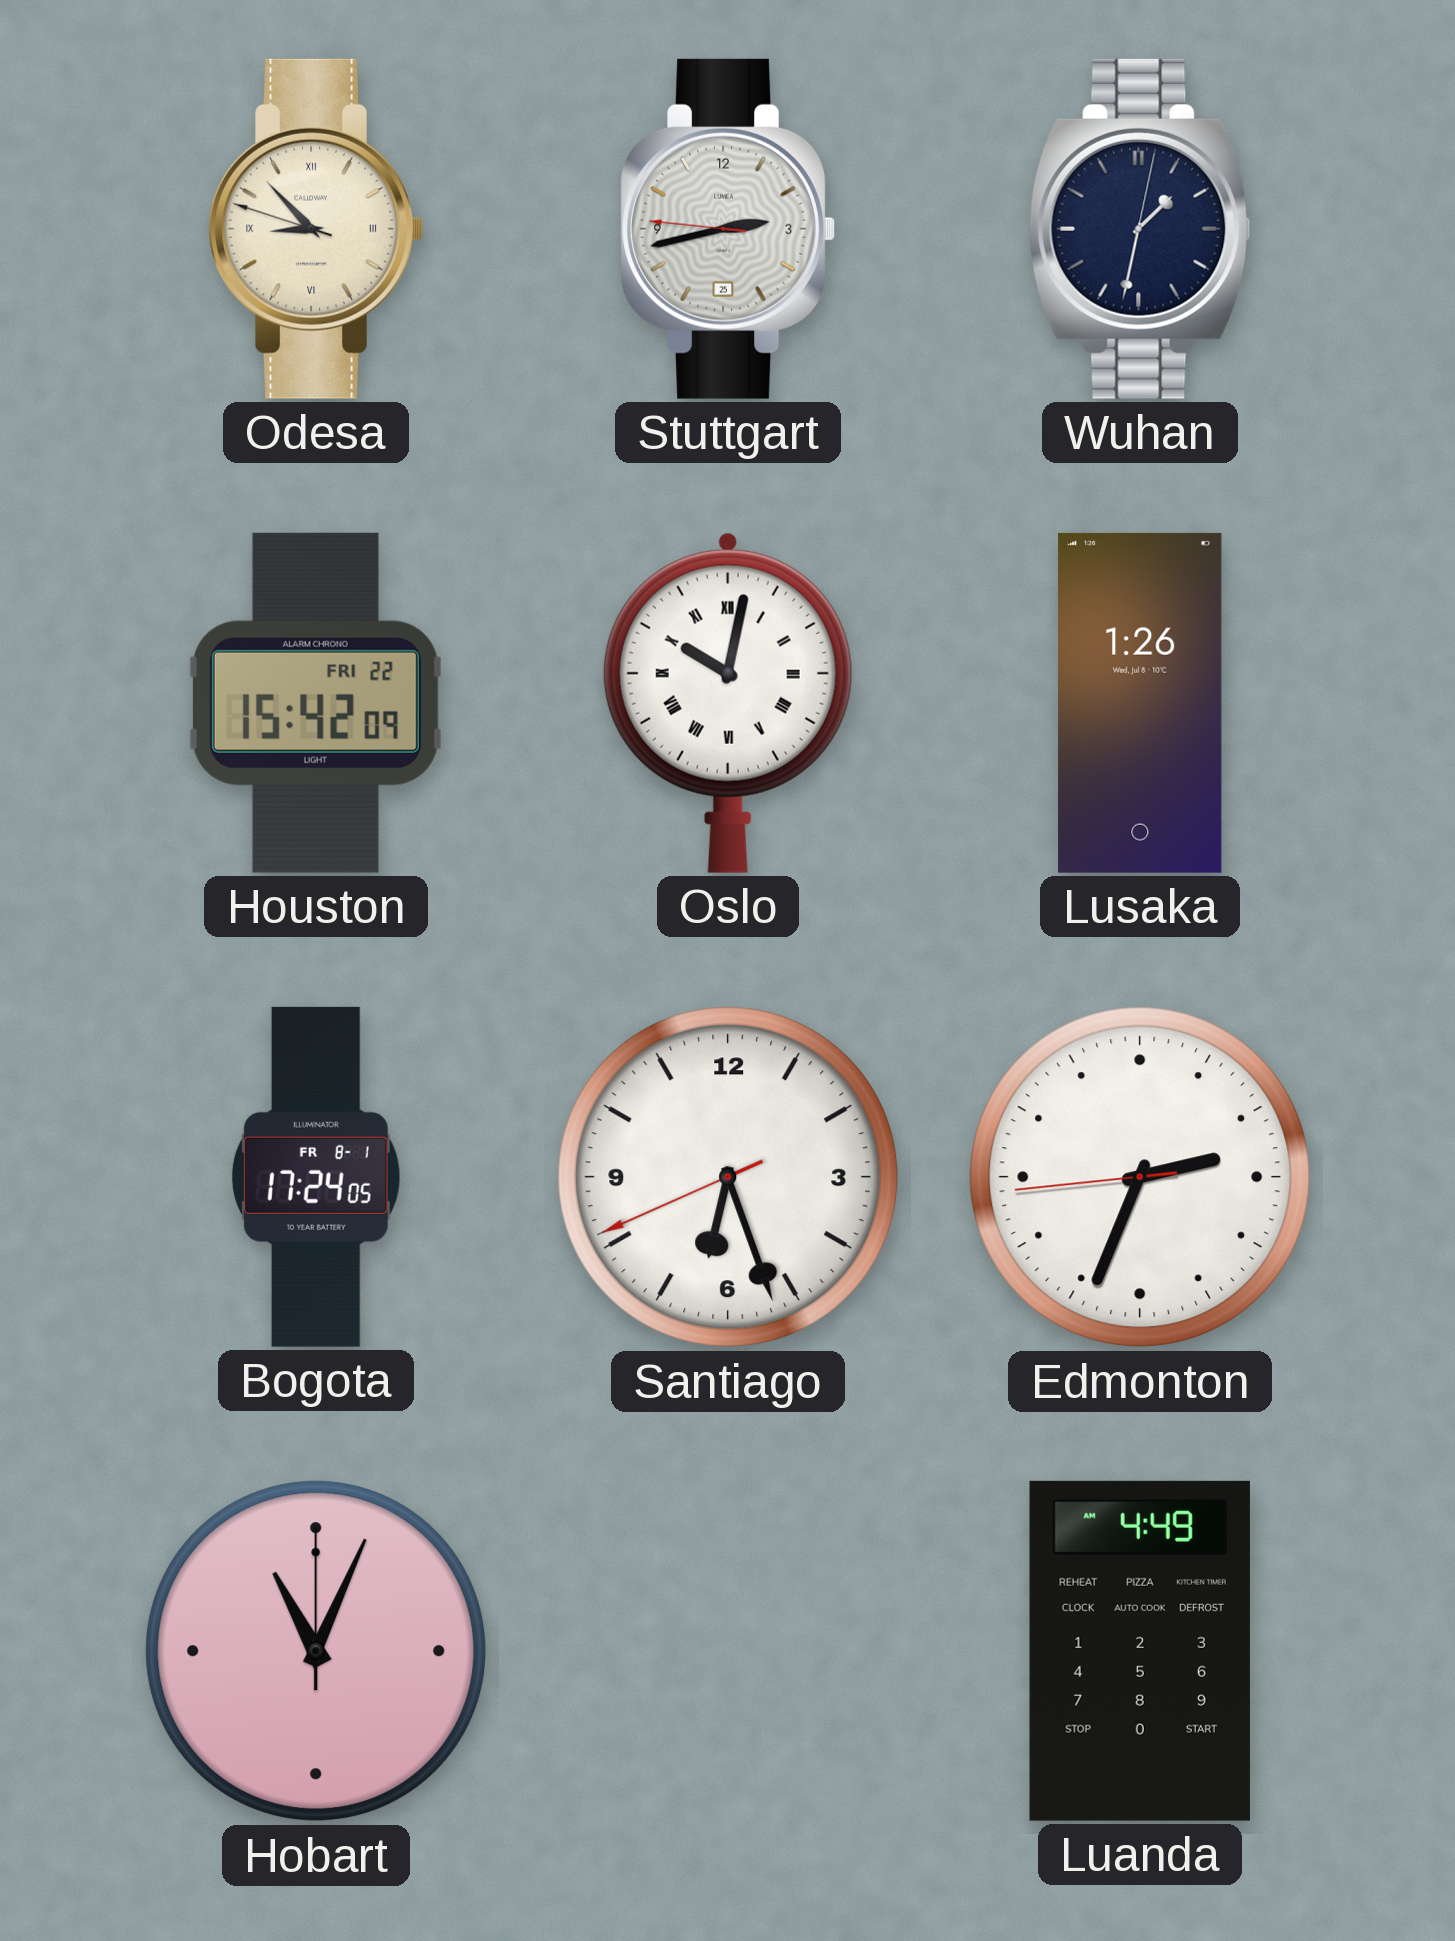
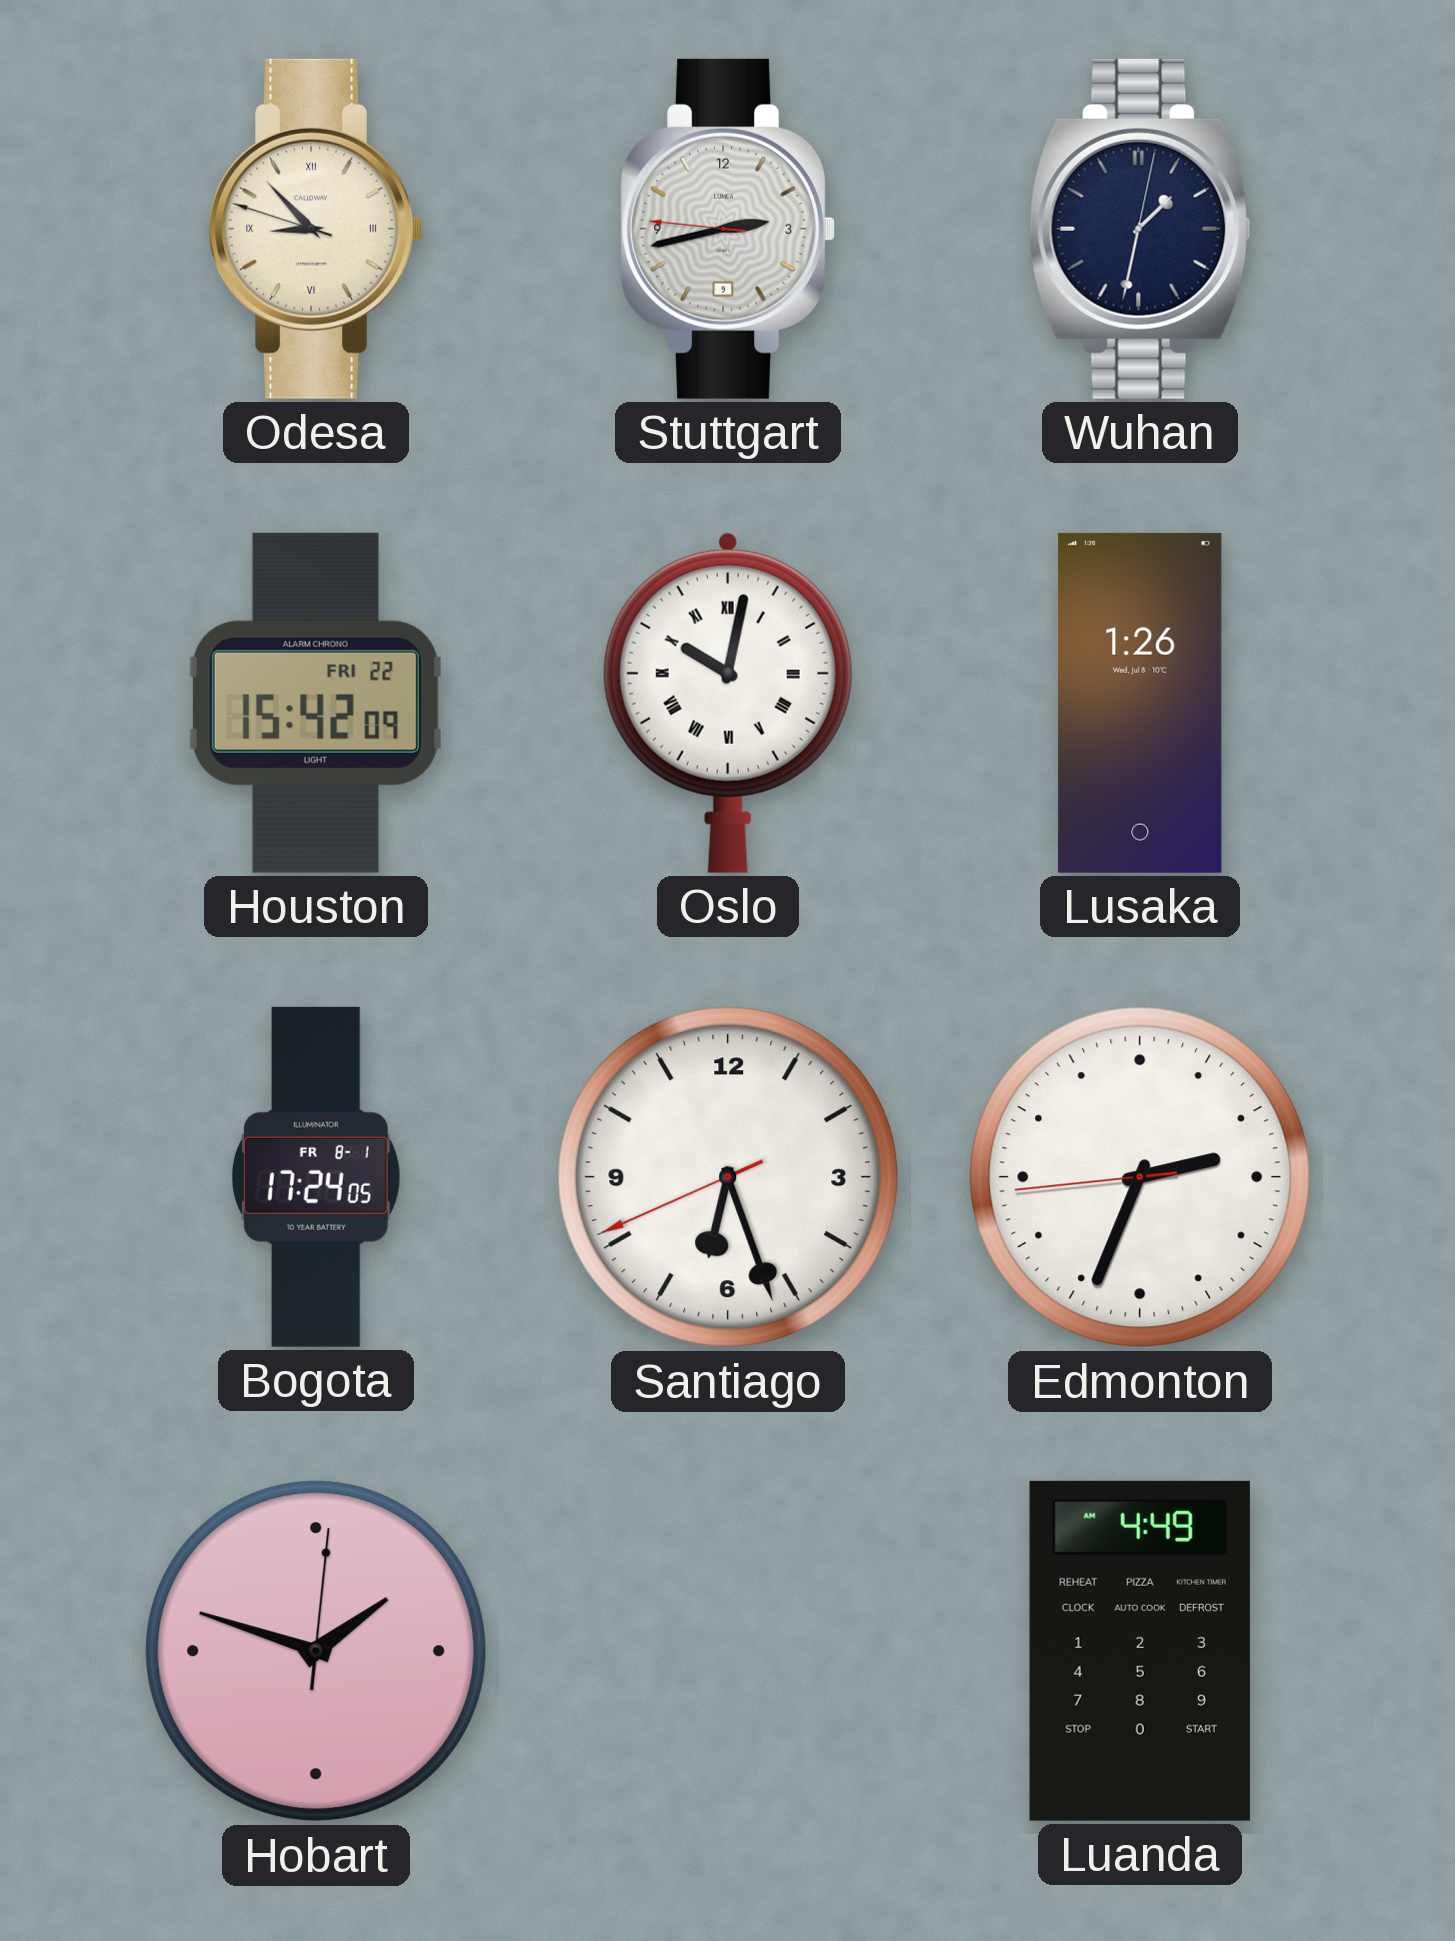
Stuttgart date: 25 -> 9 (728, 229)
Hobart: 11:04 -> 1:48 (316, 1651)
